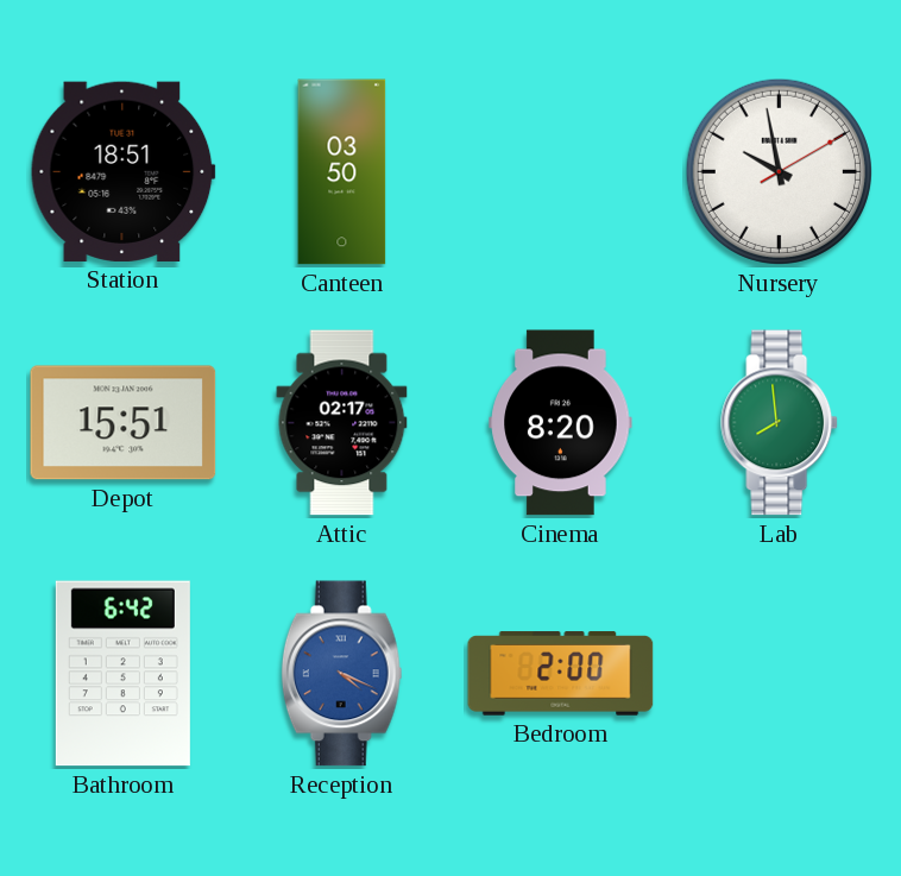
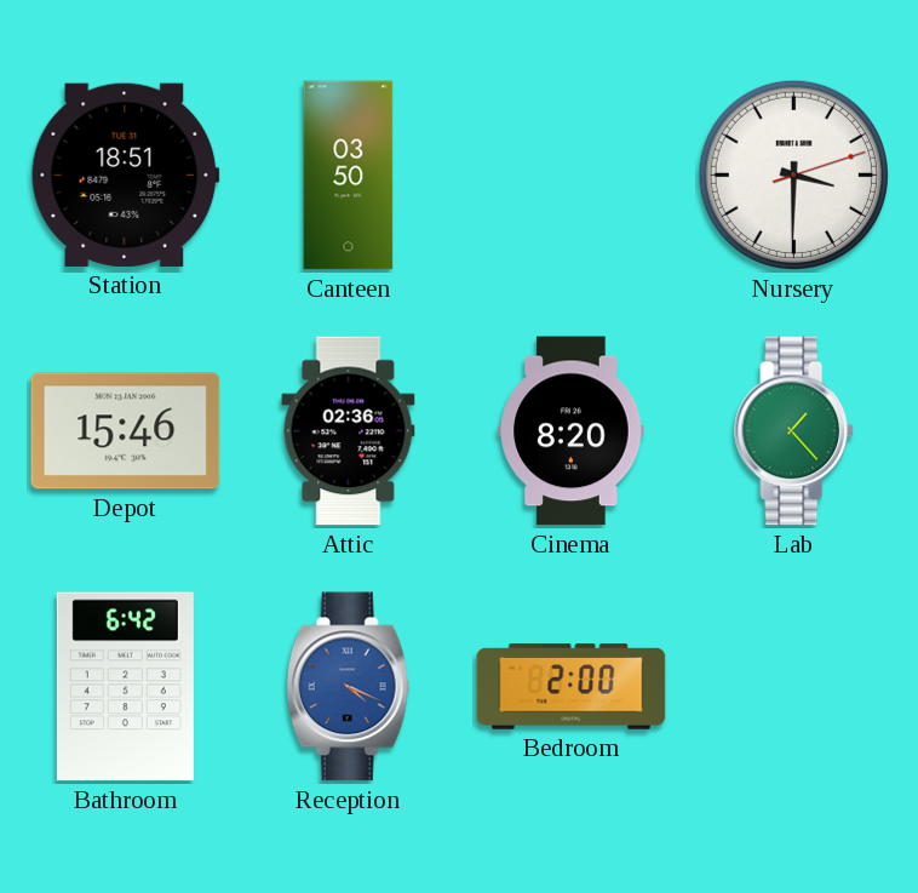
Nursery: 9:58 -> 3:30 (793, 174)
Depot: 15:51 -> 15:46 (126, 431)
Attic: 02:17 -> 02:36 (349, 431)
Lab: 7:59 -> 1:23 (794, 431)
